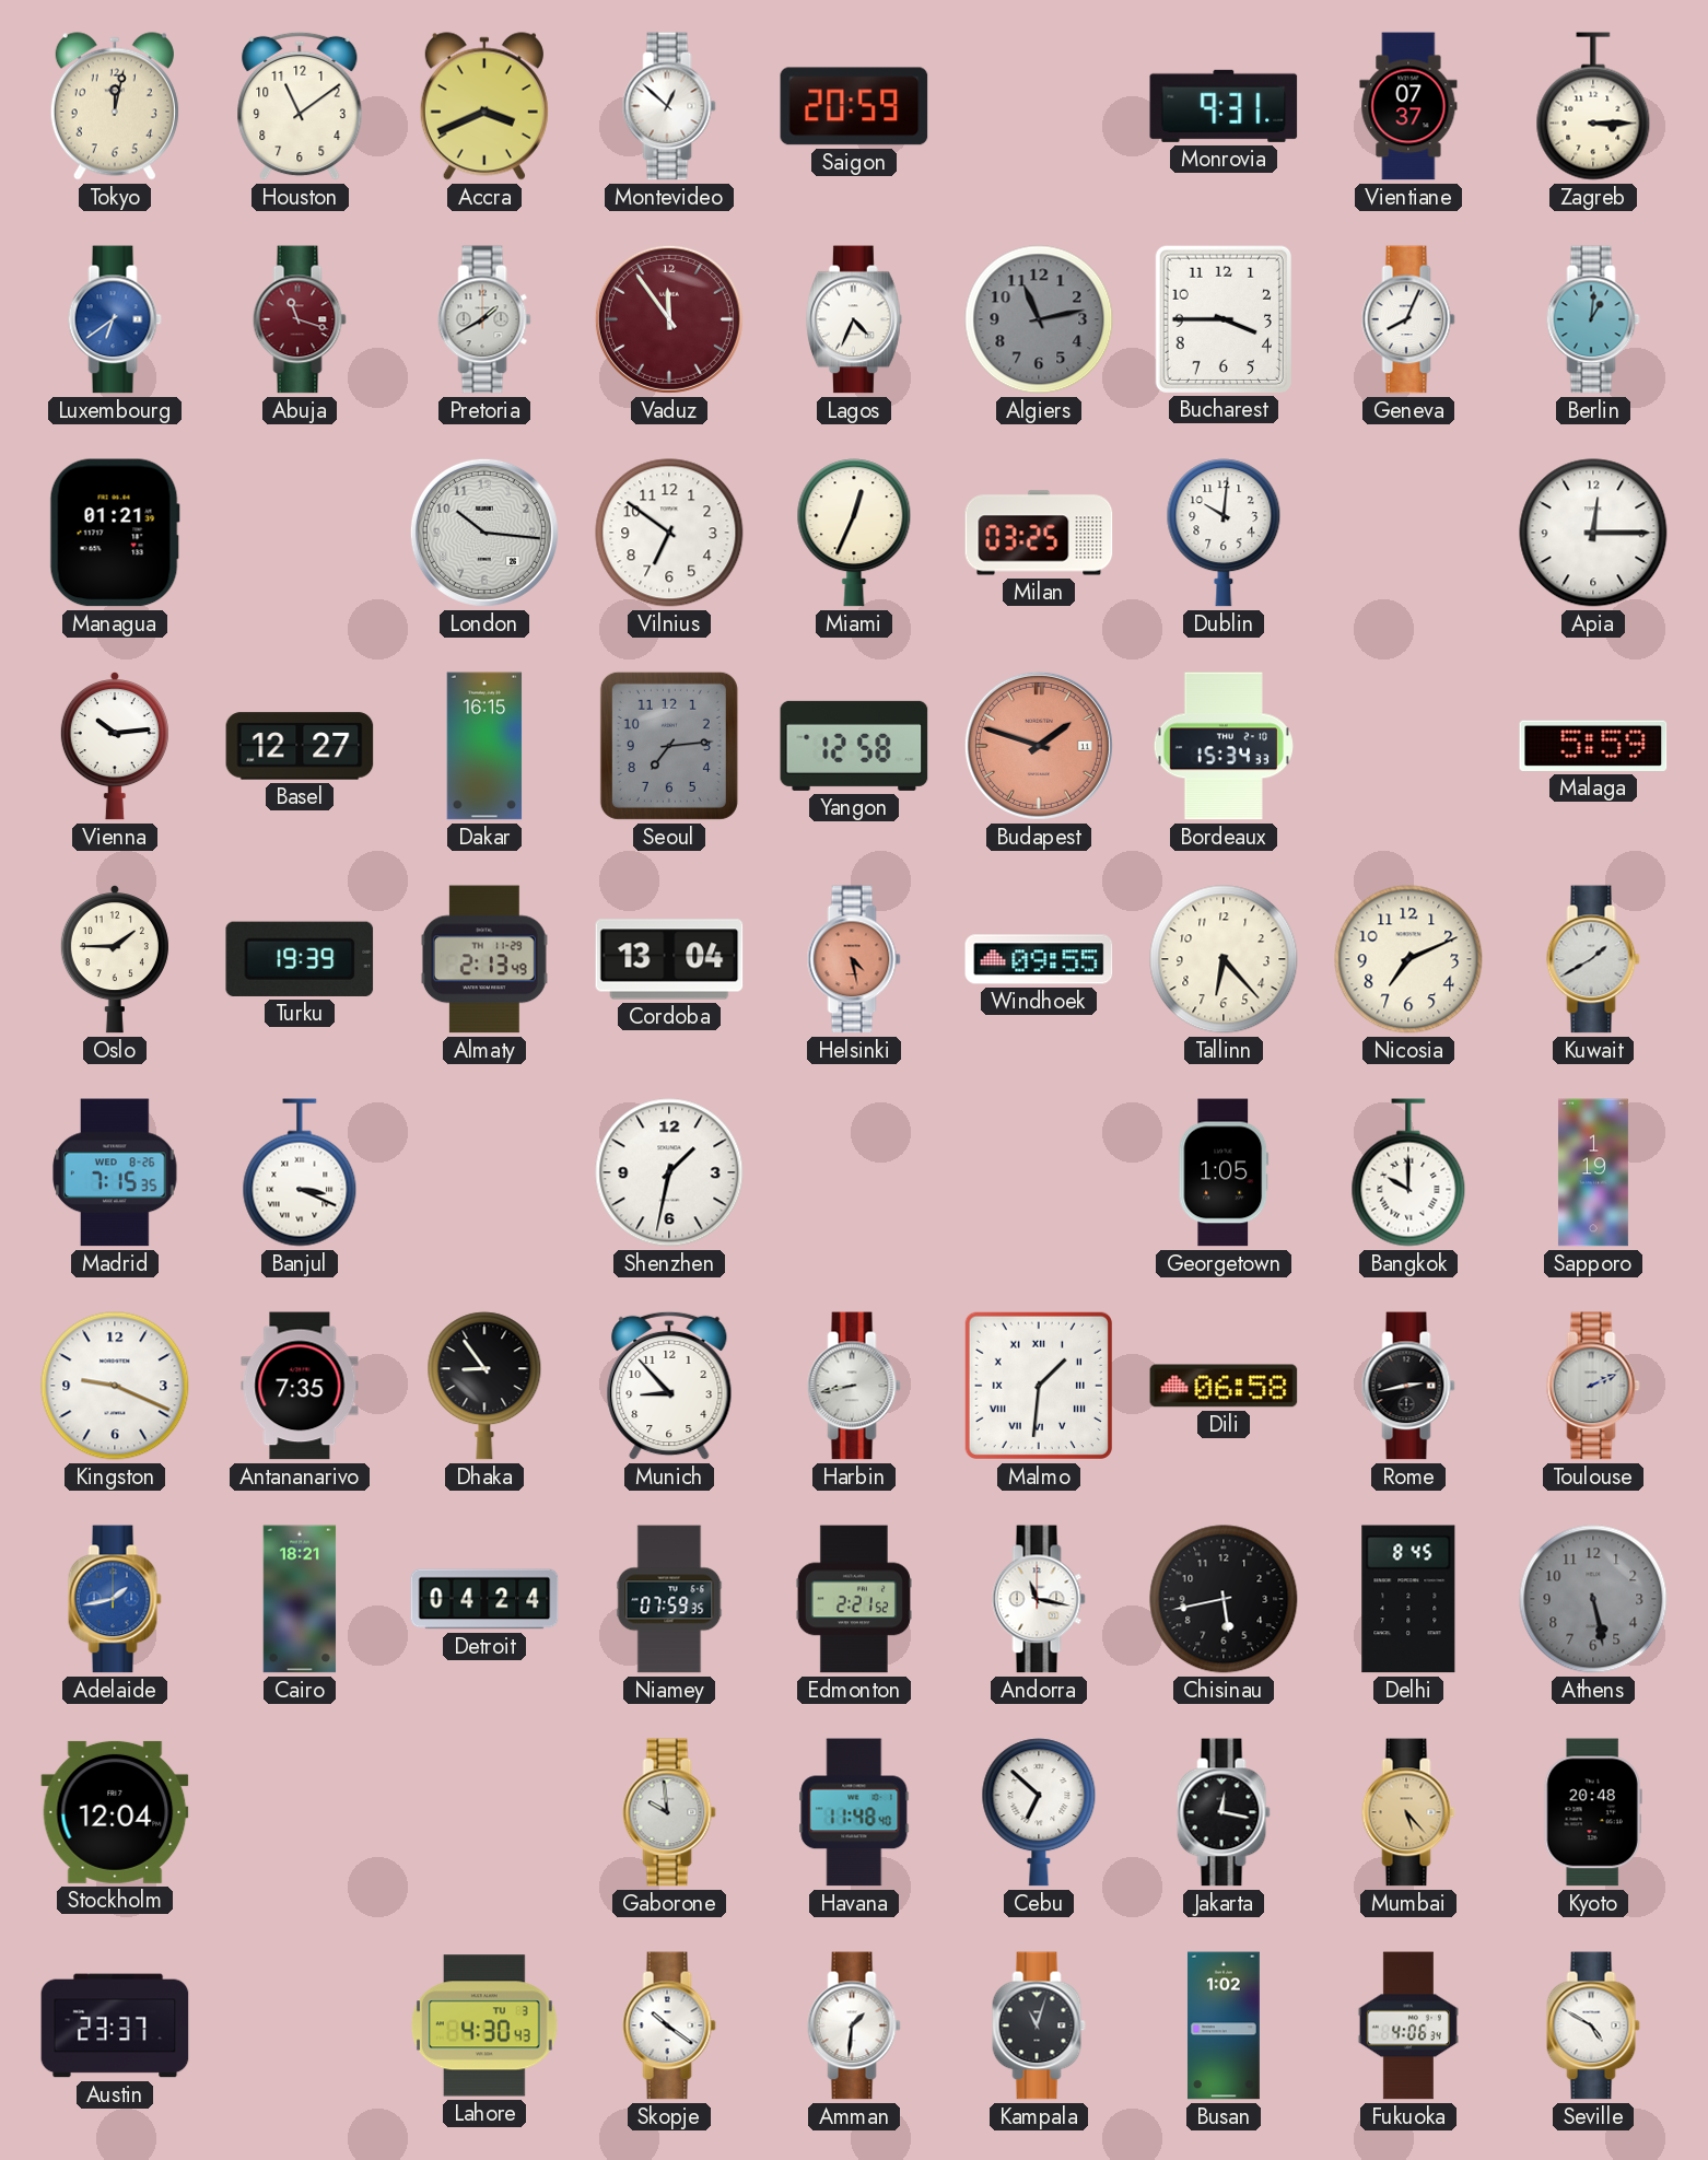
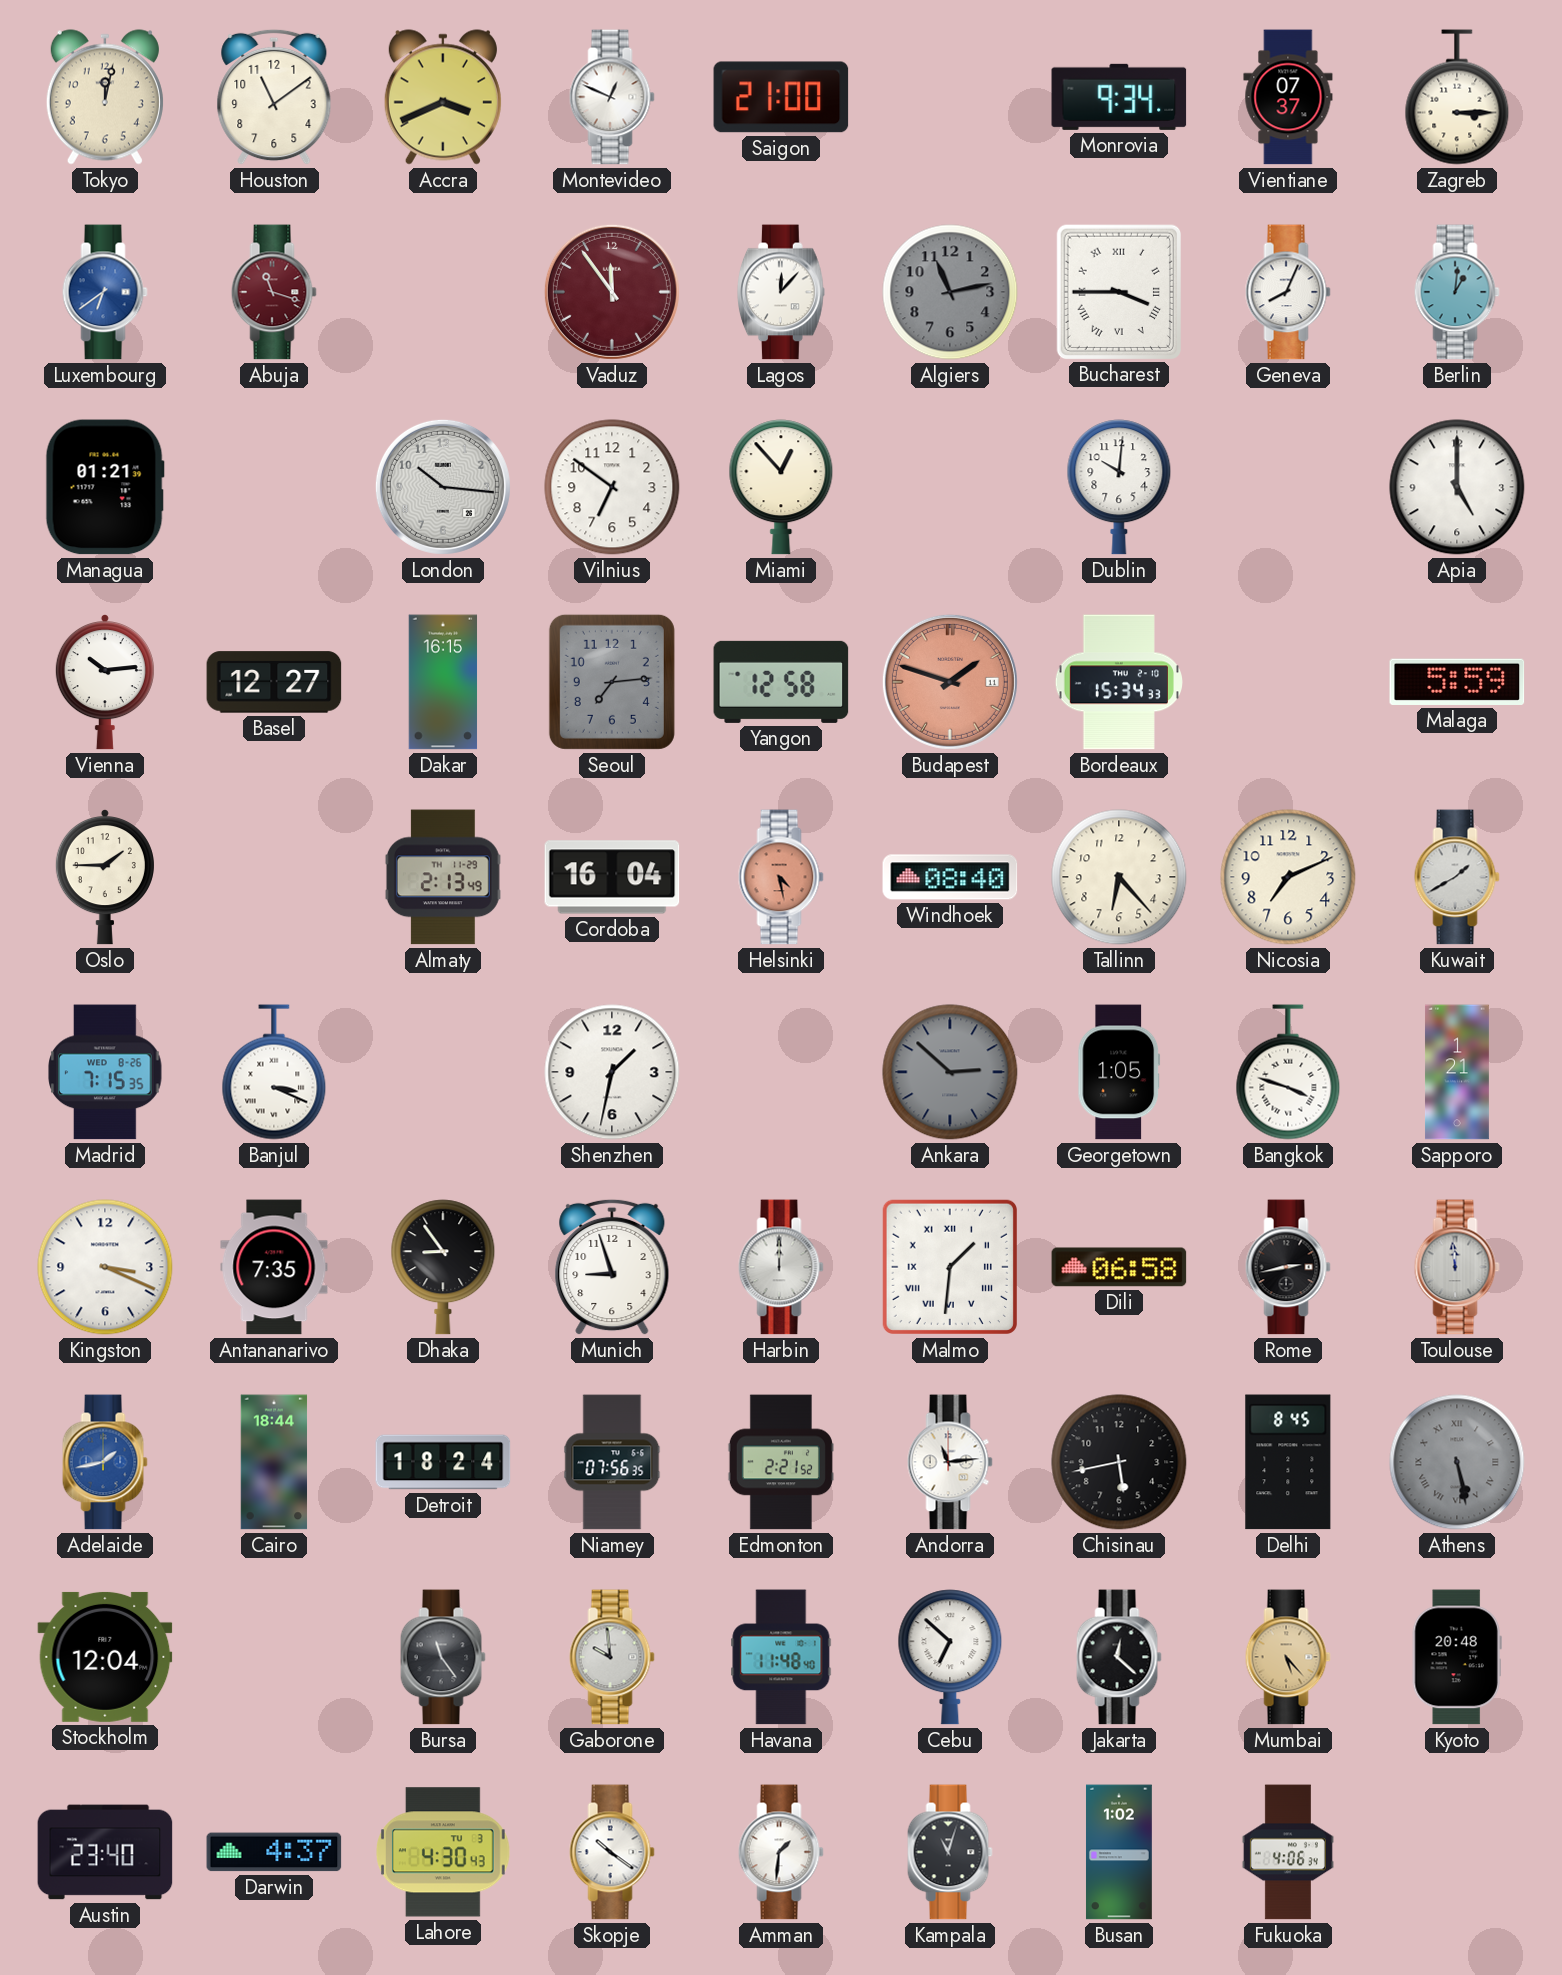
Montevideo: 12:52 -> 12:49 (612, 97)
Saigon: 20:59 -> 21:00 (781, 97)
Monrovia: 9:31 -> 9:34 (1119, 97)
Pretoria: 1:40 -> none (484, 319)
Lagos: 4:34 -> 12:07 (781, 292)
Bucharest numerals: Arabic -> Roman (1118, 291)
Miami: 12:34 -> 12:53 (781, 487)
Milan: 03:25 -> none (1039, 533)
Apia: 12:15 -> 5:00 (1457, 487)
Turku: 19:39 -> none (300, 959)
Cordoba: 13:04 -> 16:04 (612, 877)
Windhoek: 09:55 -> 08:40 (950, 877)
Ankara: none -> 2:52 (950, 1072)
Bangkok: 10:00 -> 3:48 (1288, 1072)
Sapporo: 1:19 -> 1:21 (1457, 1072)
Kingston: 9:19 -> 3:19 (105, 1267)
Munich: 8:53 -> 8:57 (612, 1267)
Harbin: 8:43 -> 12:00 (781, 1267)
Toulouse: 2:11 -> 11:59 (1457, 1267)
Cairo: 18:21 -> 18:44 (274, 1462)
Detroit: 04:24 -> 18:24 (443, 1462)
Niamey: 07:59 -> 07:56 (612, 1462)
Andorra: 11:17 -> 11:14 (950, 1462)
Athens numerals: Arabic -> Roman (1457, 1462)
Bursa: none -> 11:24 (443, 1657)
Jakarta: 12:17 -> 12:22 (1119, 1657)
Austin: 23:37 -> 23:40 (105, 1852)
Darwin: none -> 4:37 (274, 1852)
Seville: 4:50 -> none (1593, 2025)
